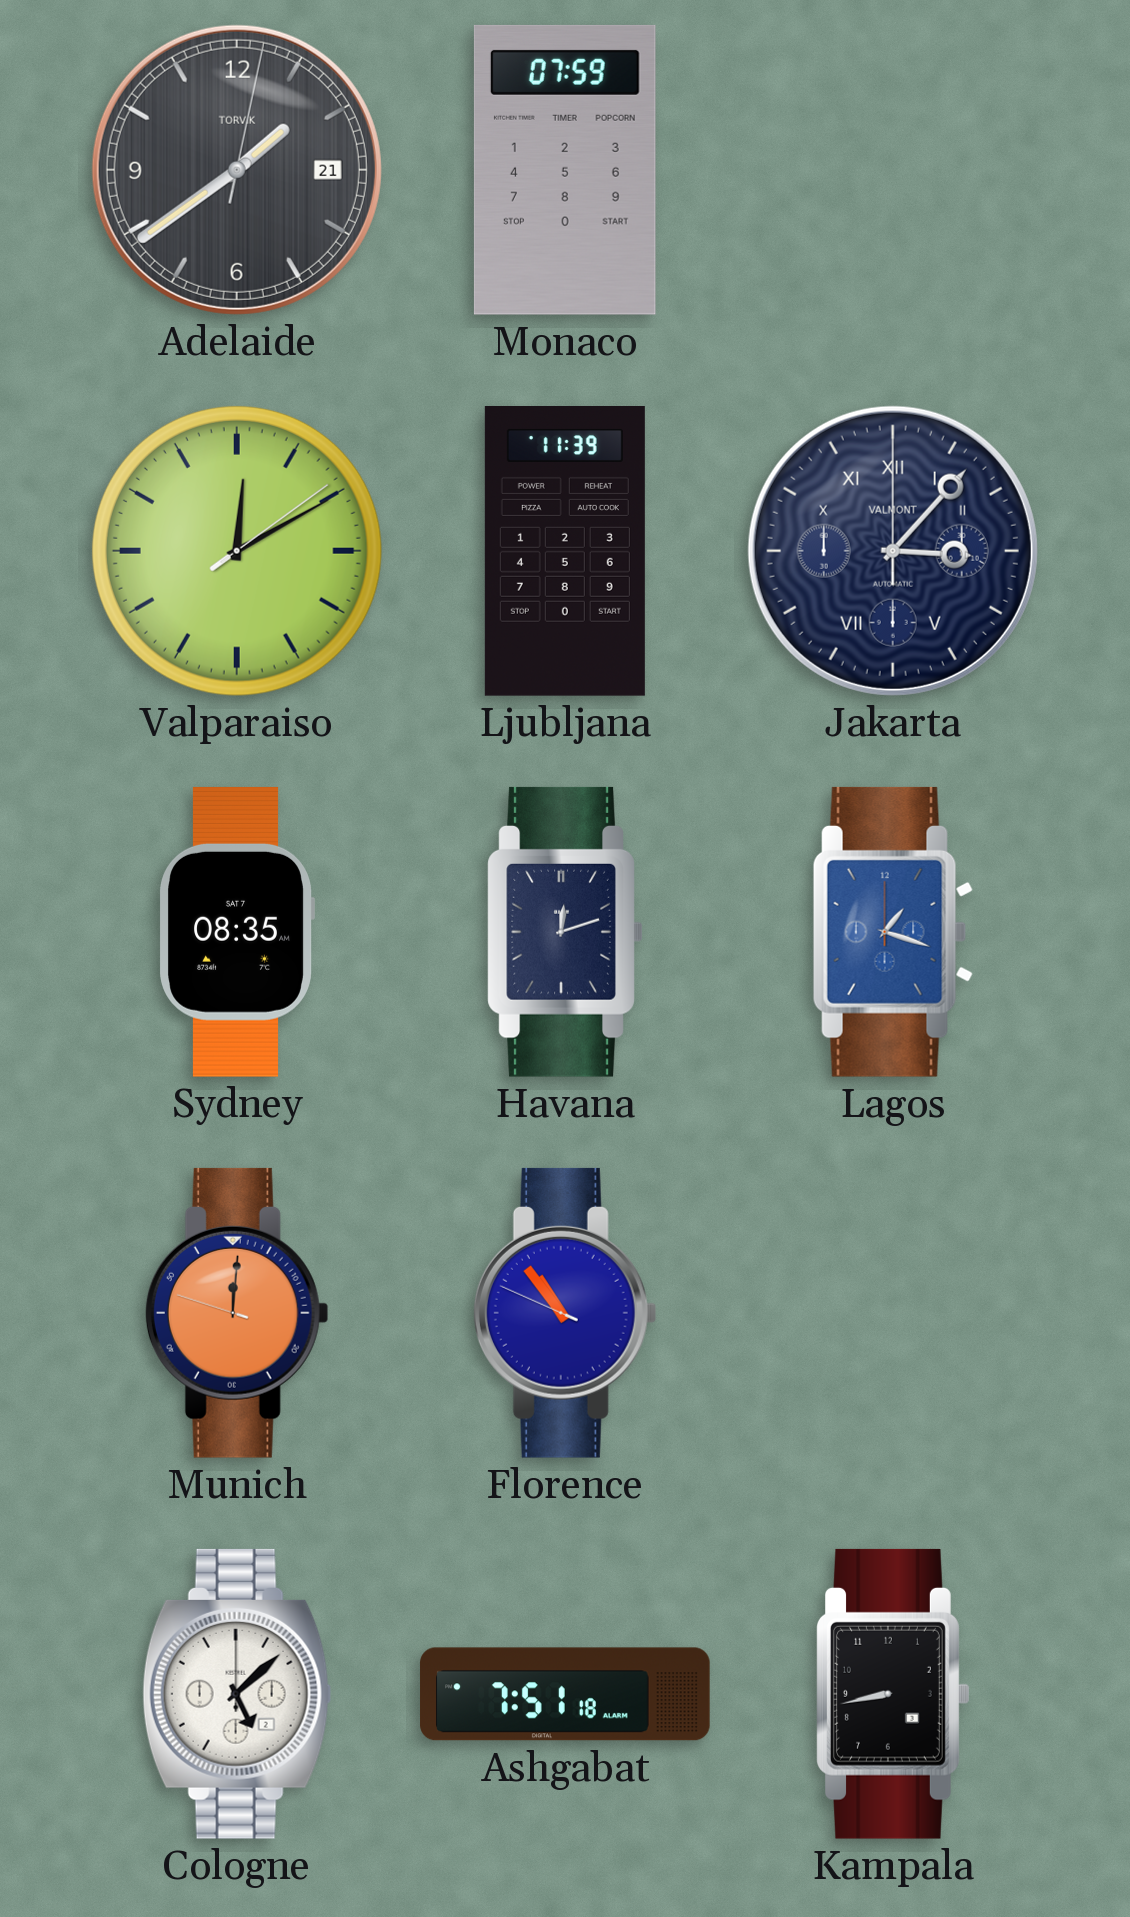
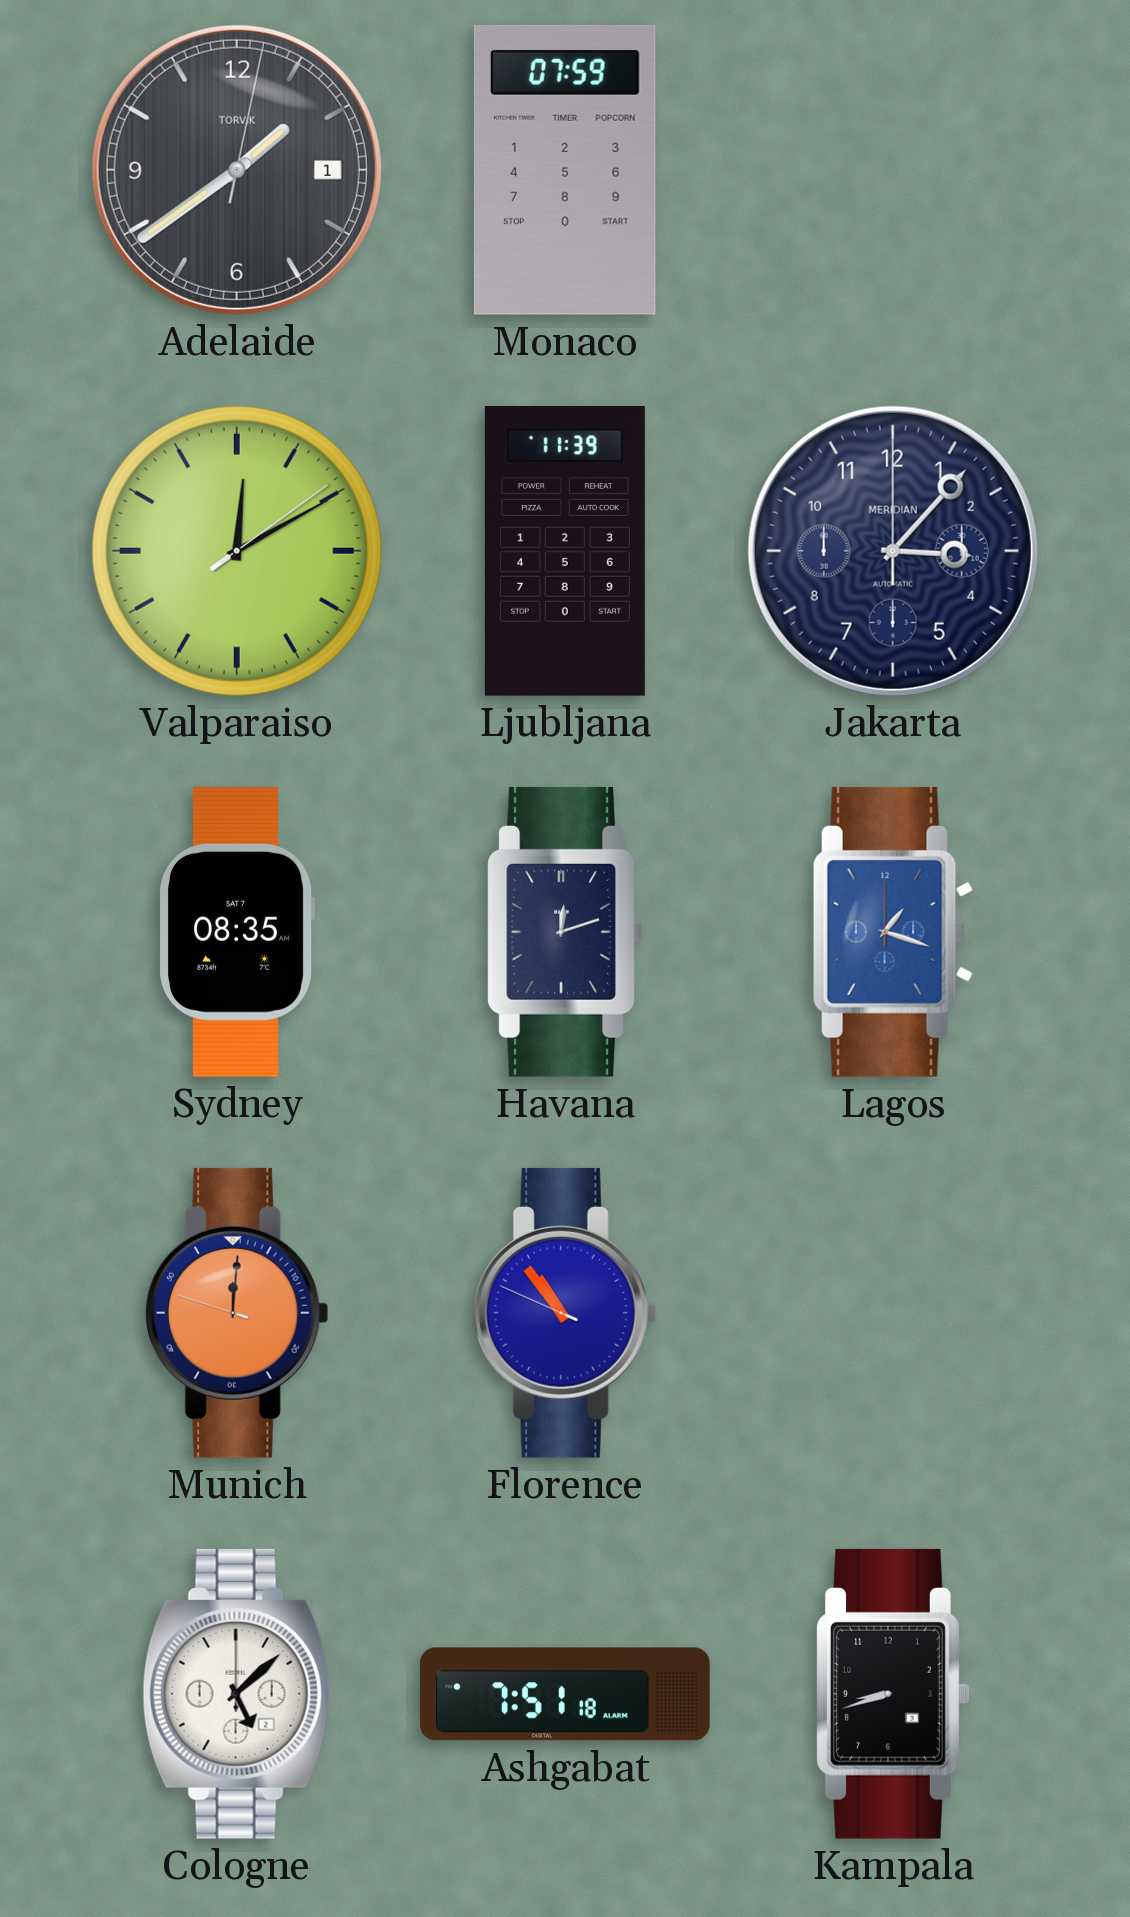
Adelaide date: 21 -> 1 (237, 170)
Jakarta numerals: Roman -> Arabic (893, 551)
Jakarta brand: VALMONT -> MERIDIAN (893, 551)
Kampala: 8:43 -> 8:42 (893, 1694)
